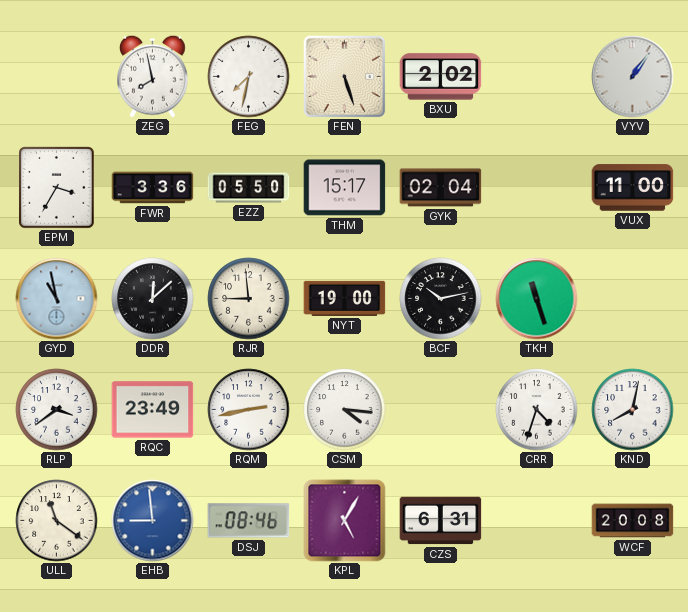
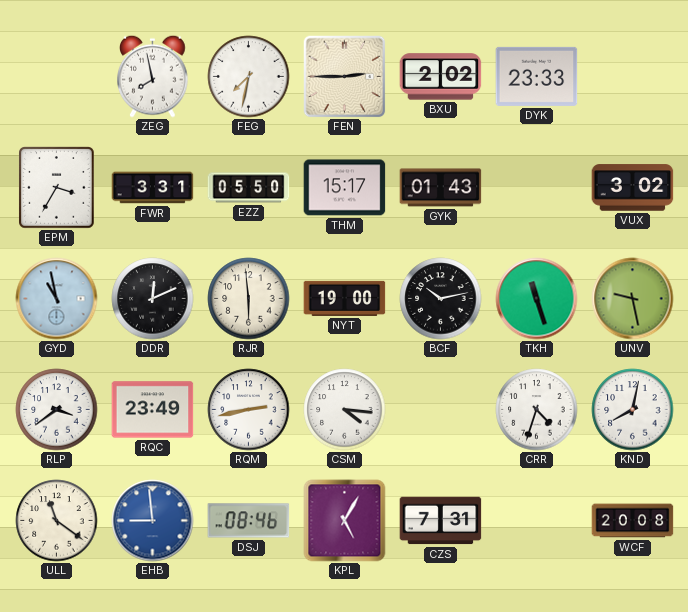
FEN: 5:27 -> 2:45 (344, 76)
DYK: none -> 23:33 (537, 76)
VYV: 1:06 -> none (633, 77)
FWR: 3:36 -> 3:31 (153, 188)
GYK: 02:04 -> 01:43 (441, 188)
VUX: 11:00 -> 3:02 (633, 188)
DDR: 12:08 -> 12:11 (153, 299)
RJR: 8:59 -> 5:59 (249, 299)
UNV: none -> 9:28 (633, 299)
CZS: 6:31 -> 7:31 (441, 521)
